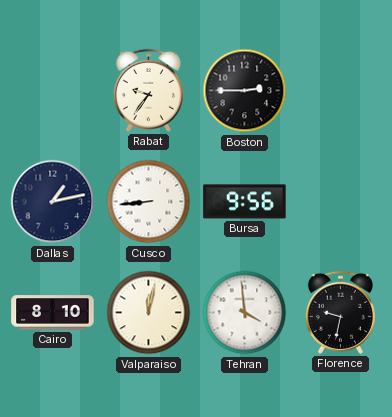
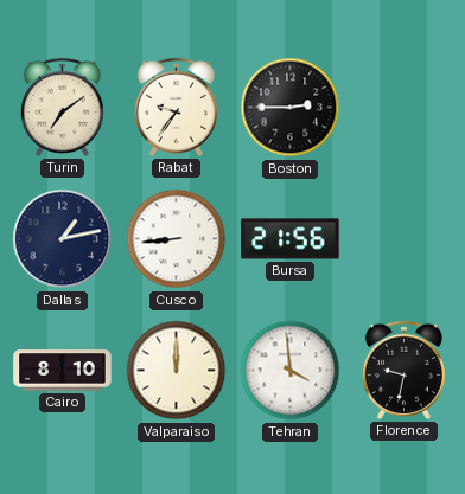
Turin: none -> 7:09 (62, 107)
Bursa: 9:56 -> 21:56 (291, 239)
Valparaiso: 12:02 -> 12:00 (177, 371)
